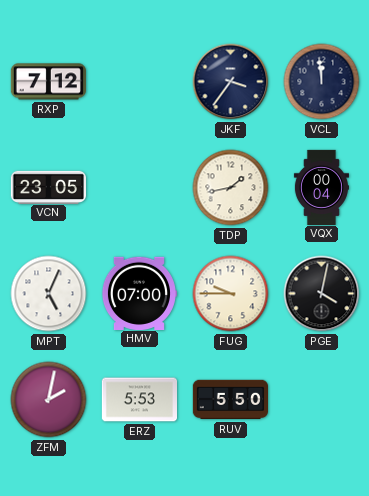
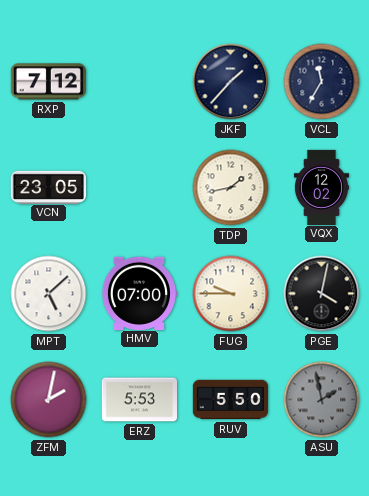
JKF: 3:36 -> 1:37 (231, 82)
VCL: 11:59 -> 11:35 (322, 82)
VQX: 00:04 -> 12:02 (321, 187)
MPT: 5:04 -> 5:08 (49, 294)
ASU: none -> 1:58 (322, 400)
